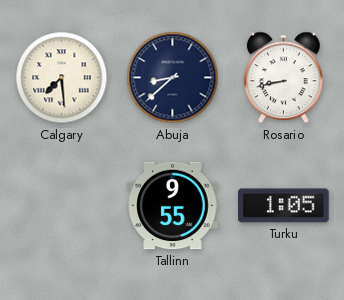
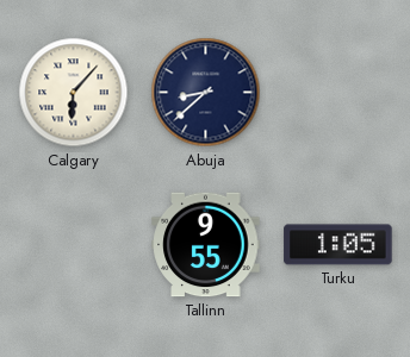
Calgary: 7:29 -> 6:07 (74, 93)
Rosario: 8:43 -> none (284, 78)
